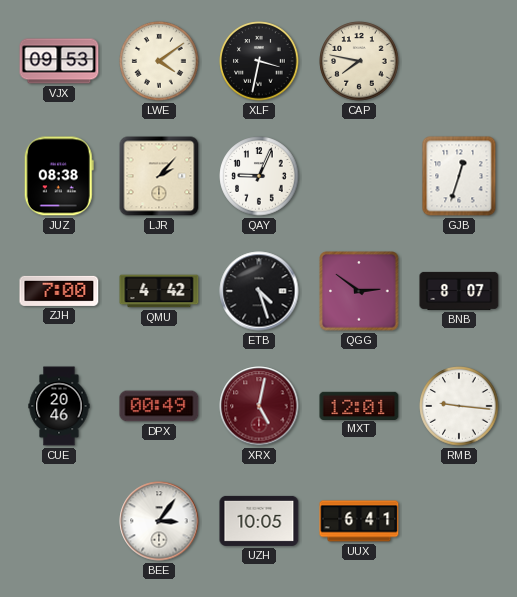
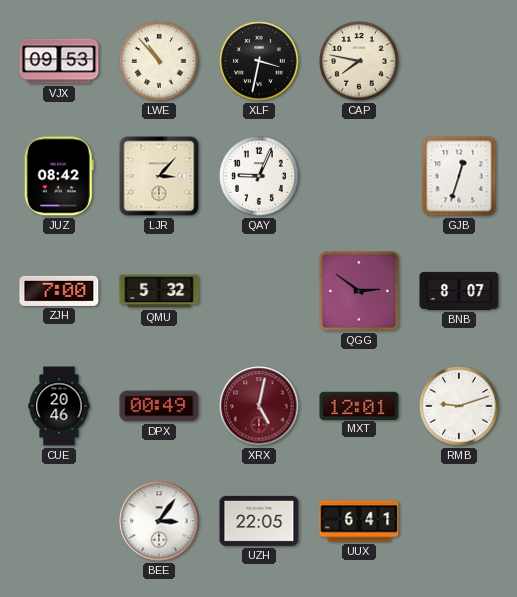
LWE: 4:09 -> 10:53 (159, 61)
JUZ: 08:38 -> 08:42 (59, 176)
LJR: 2:07 -> 3:07 (159, 176)
QMU: 4:42 -> 5:32 (159, 291)
ETB: 4:27 -> none (259, 291)
RMB: 9:16 -> 9:12 (459, 406)
UZH: 10:05 -> 22:05 (259, 521)
